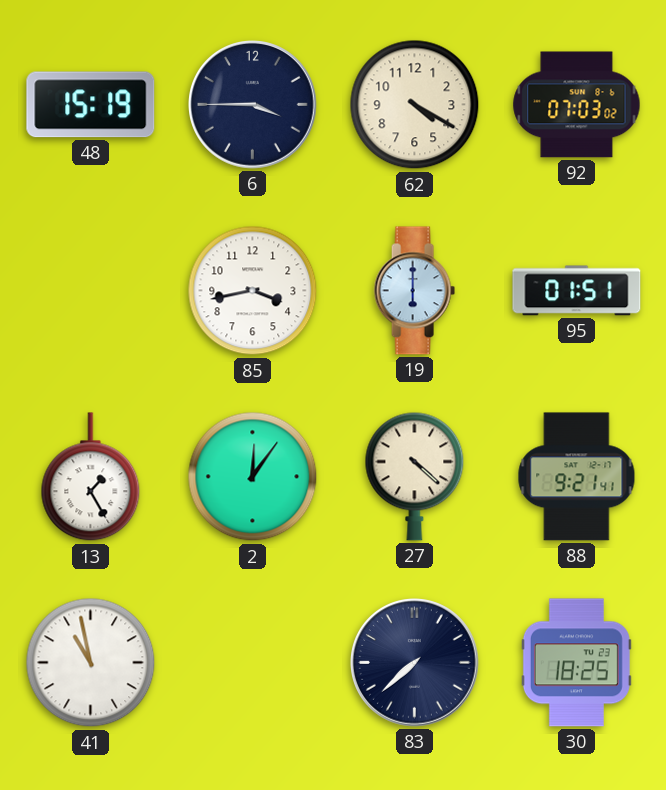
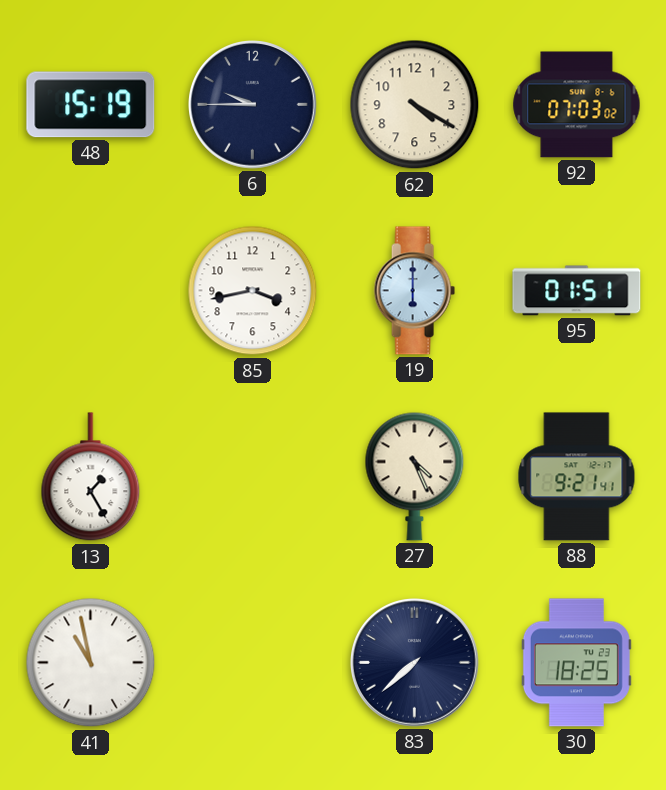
6: 3:45 -> 9:45 (253, 105)
2: 12:06 -> none (253, 477)
27: 4:22 -> 4:26 (415, 476)
